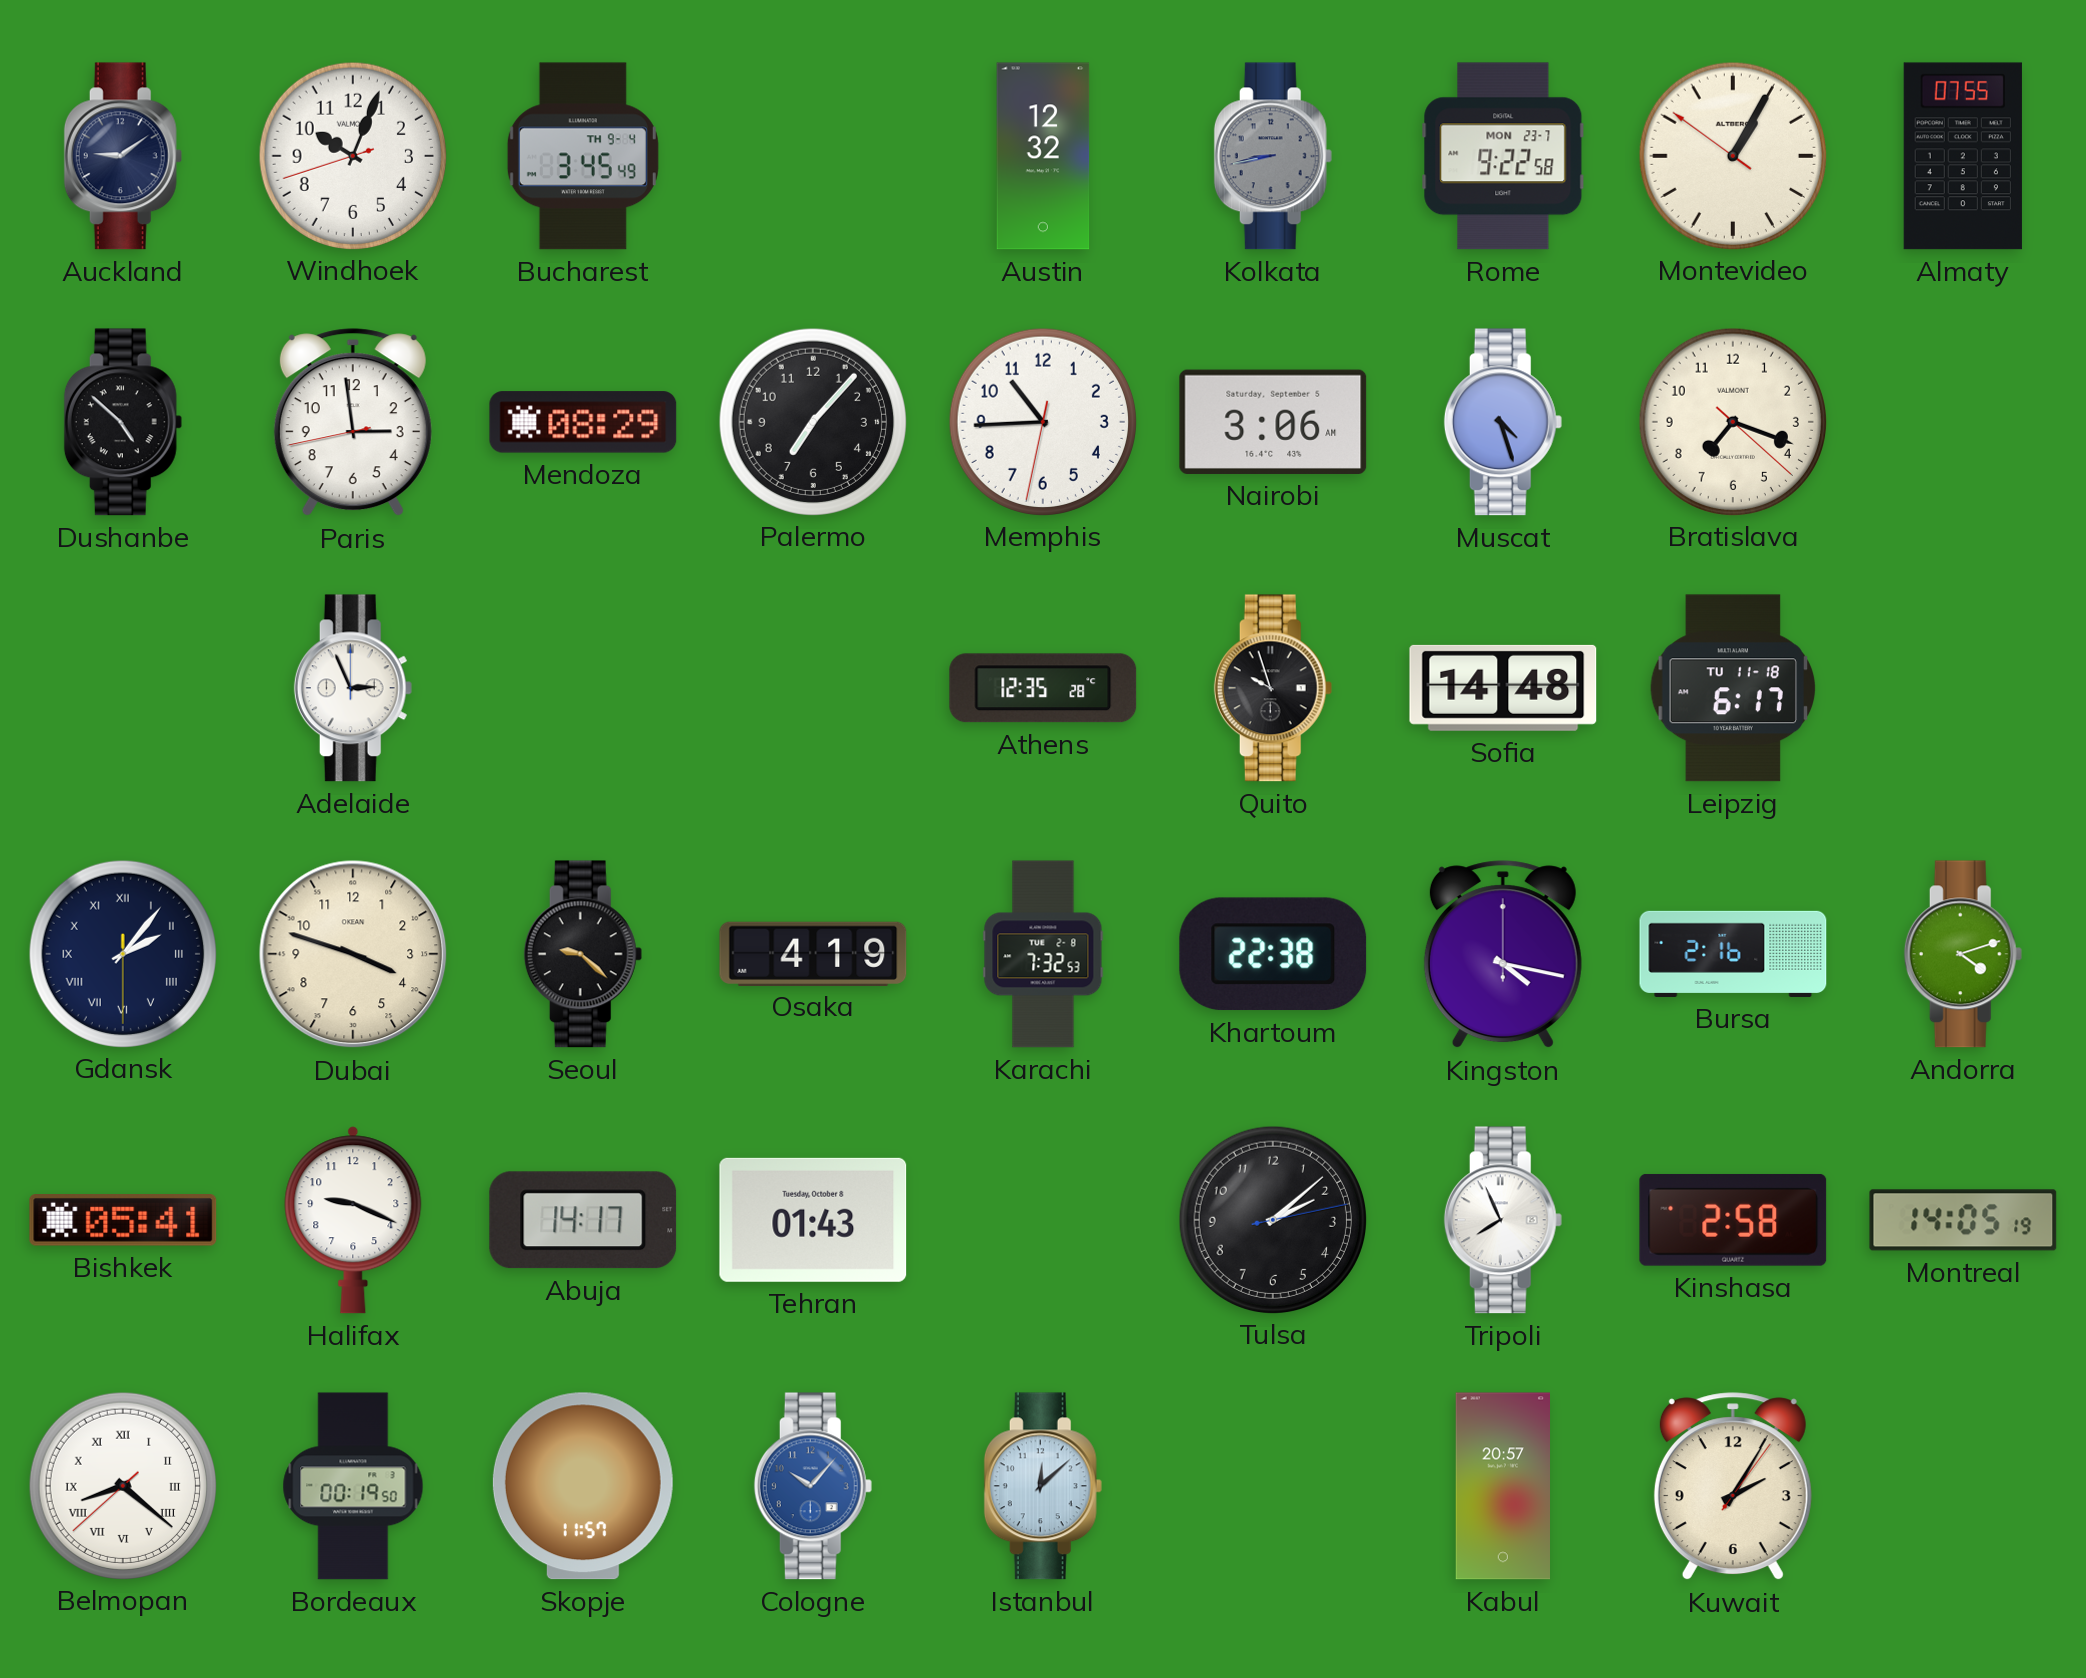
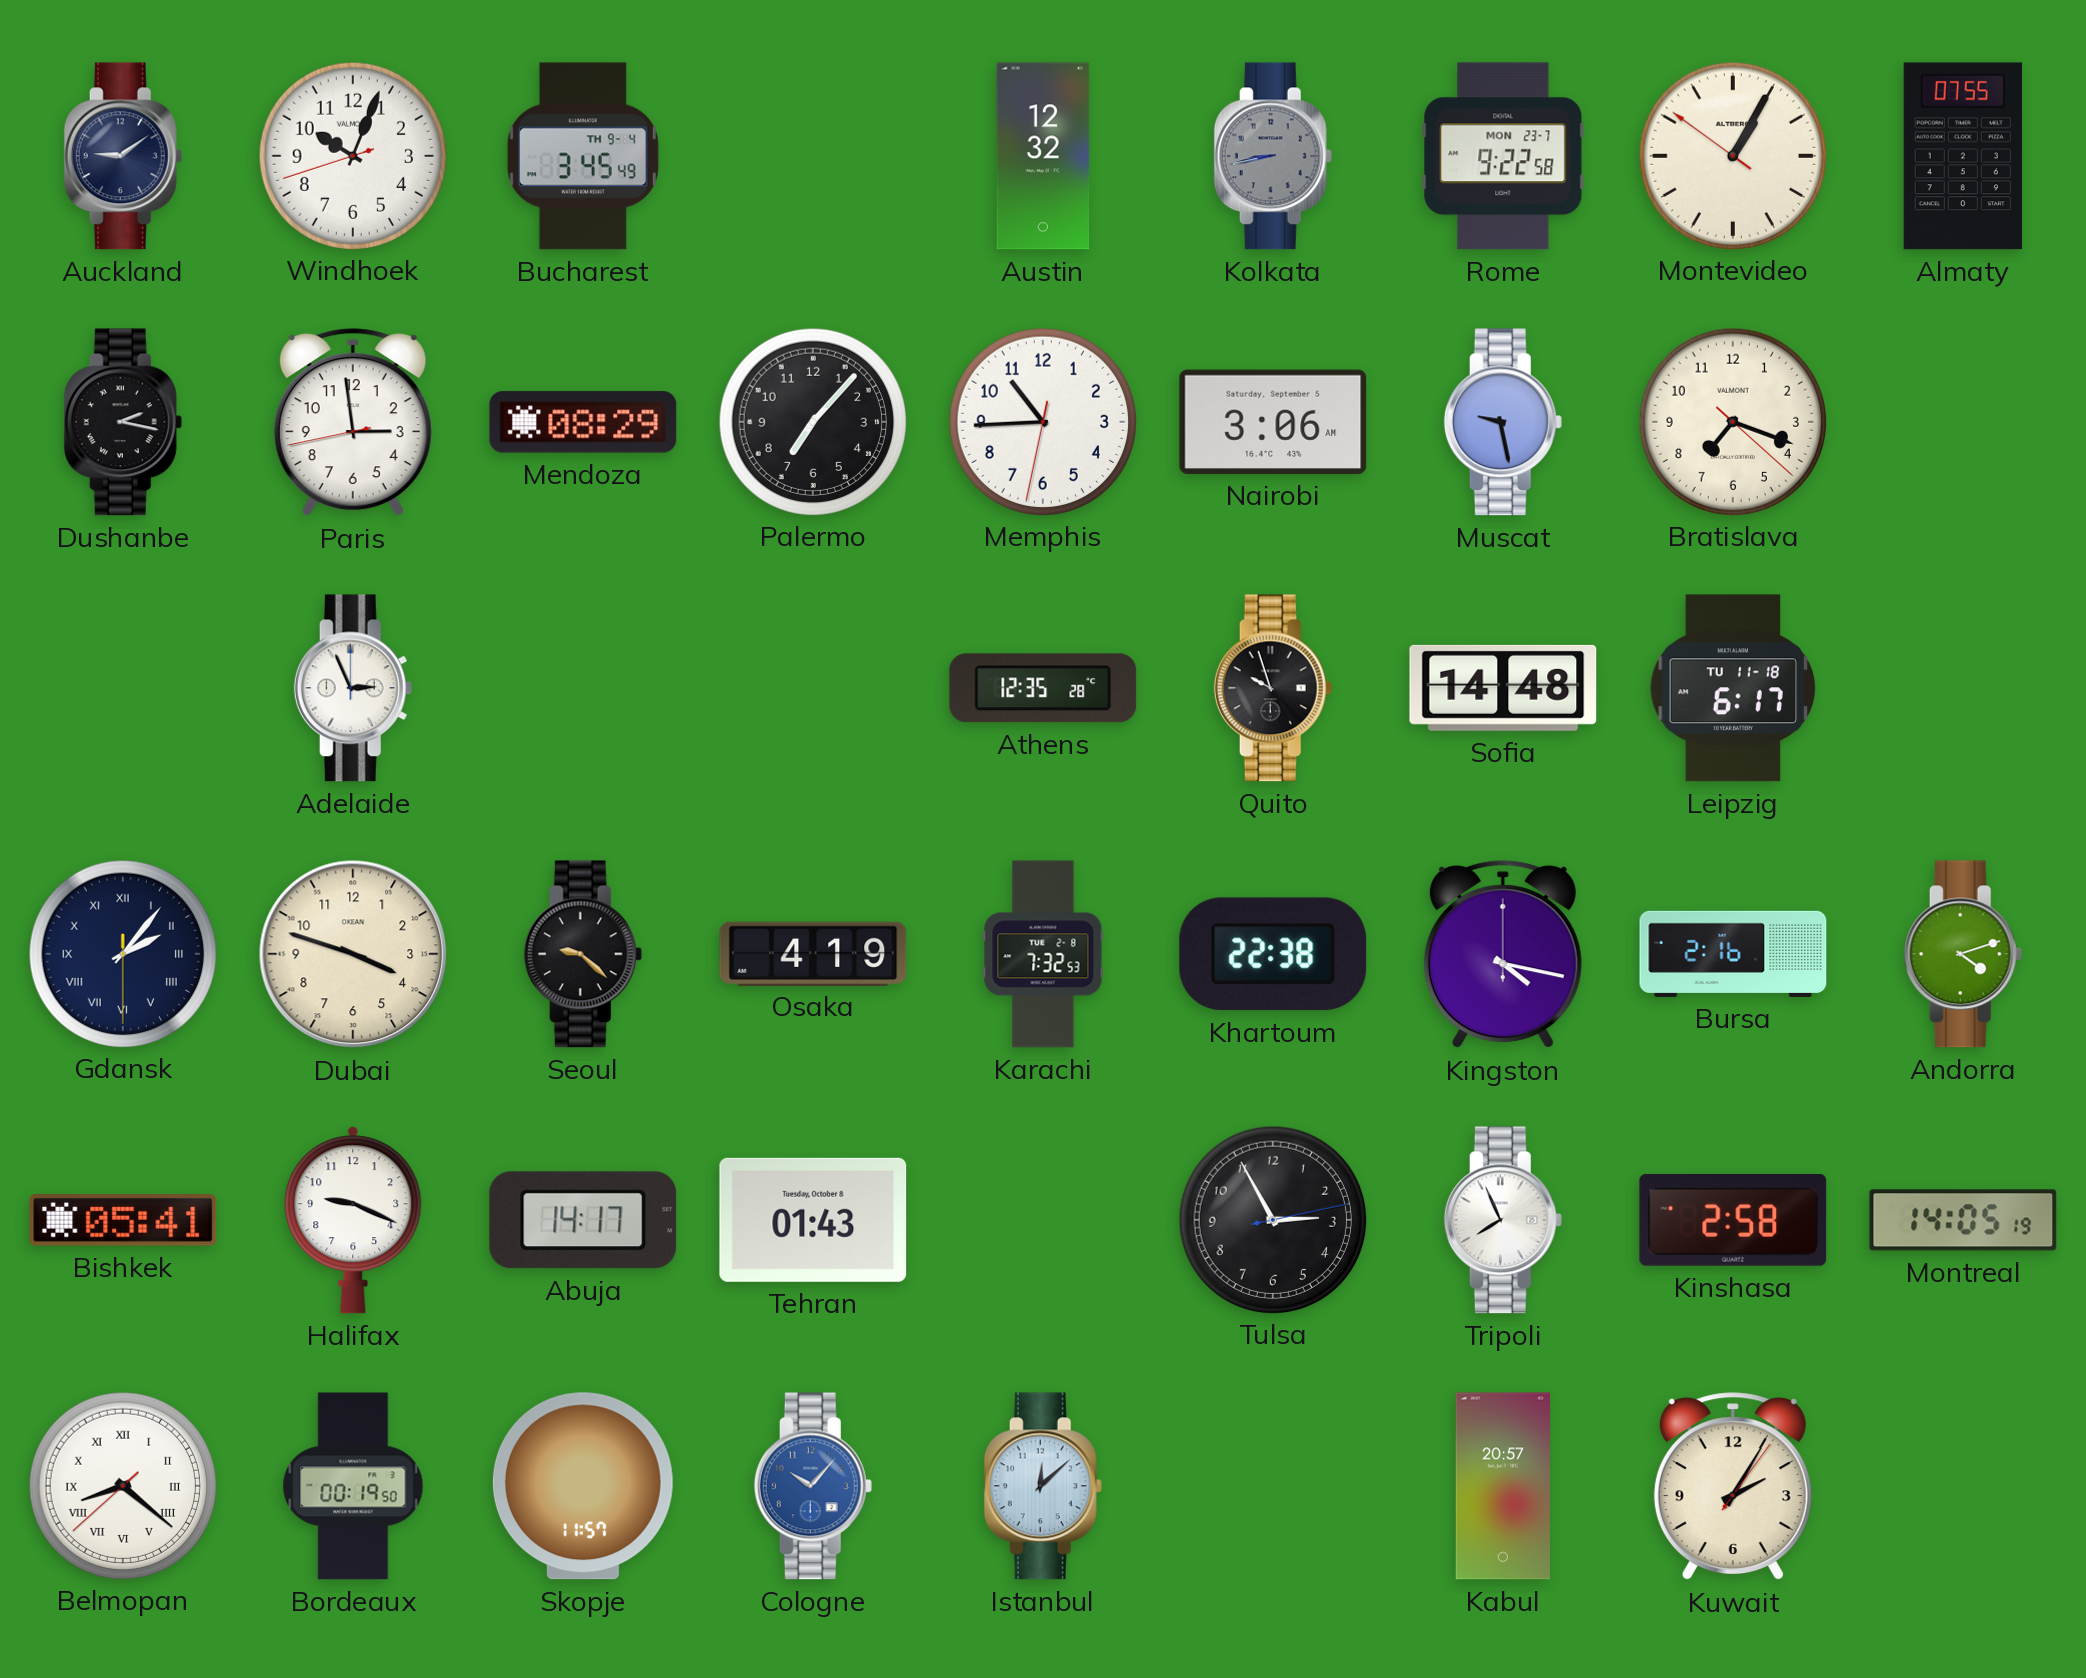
Dushanbe: 4:52 -> 2:17 (123, 422)
Muscat: 4:27 -> 9:28 (1503, 422)
Tulsa: 2:08 -> 2:55 (1272, 1219)
